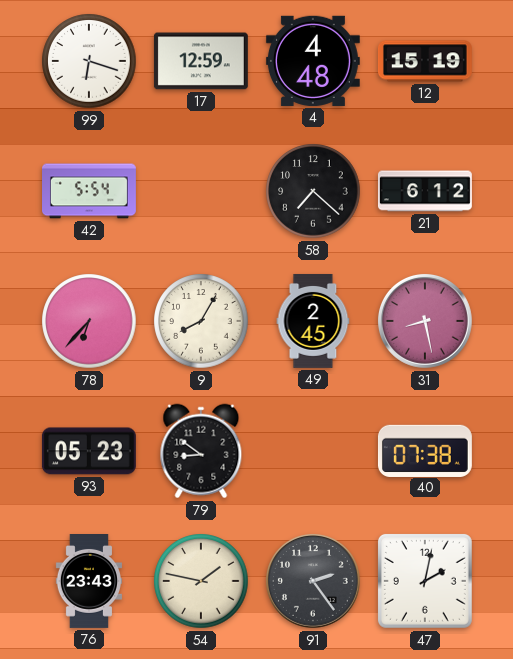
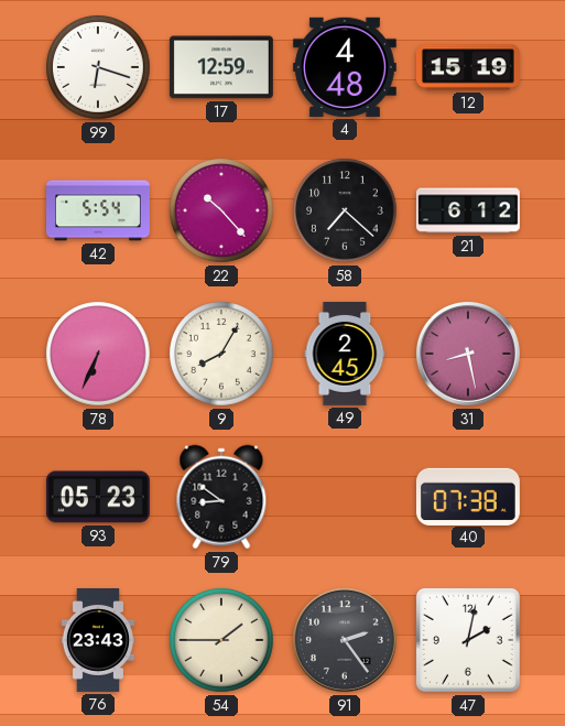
22: none -> 10:23 (221, 210)
78: 6:37 -> 6:34 (98, 354)
54: 1:47 -> 1:45 (221, 640)
